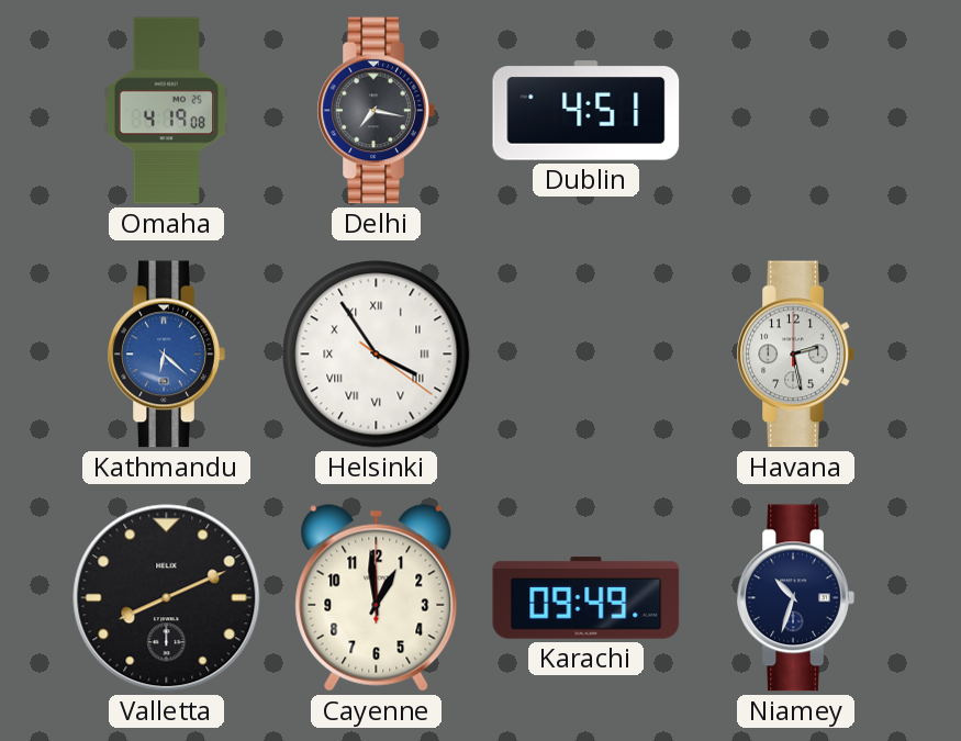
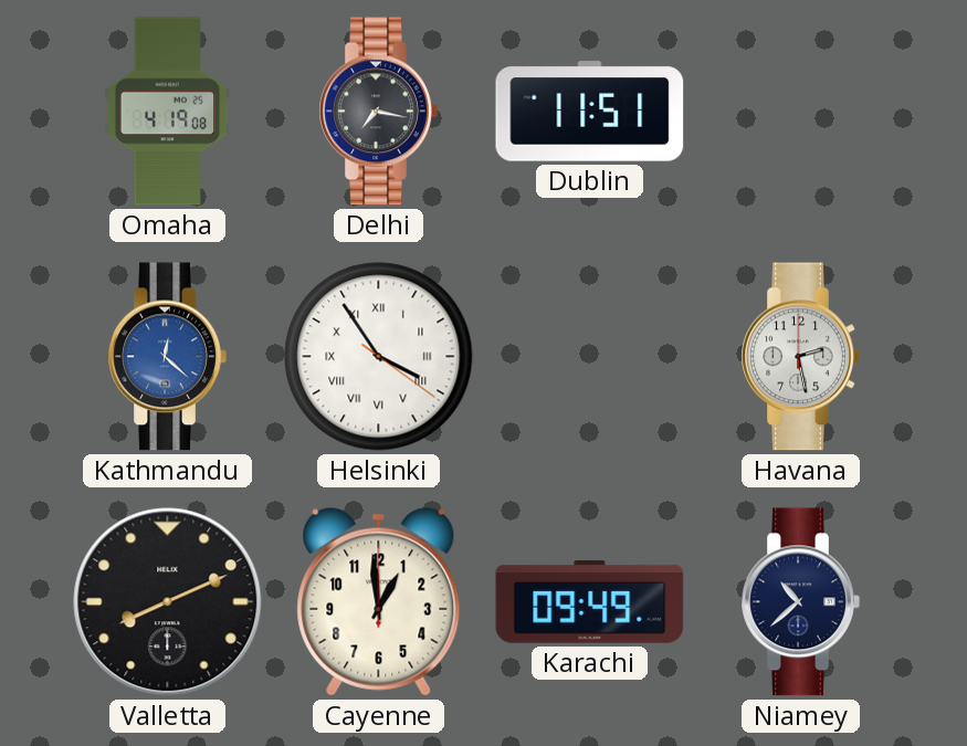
Dublin: 4:51 -> 11:51 (590, 112)
Kathmandu: 6:22 -> 12:22 (167, 357)
Niamey: 10:33 -> 10:38 (800, 602)
